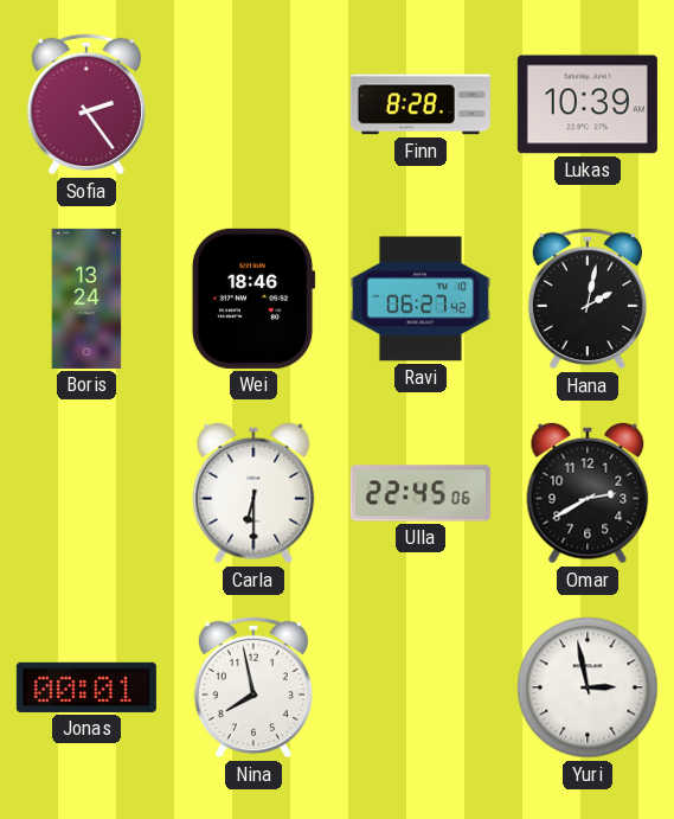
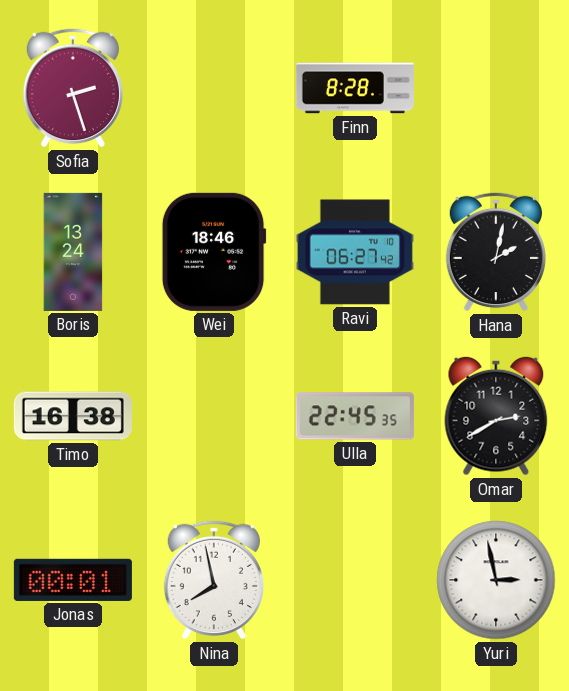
Sofia: 2:24 -> 2:27 (73, 88)
Lukas: 10:39 -> none (588, 104)
Timo: none -> 16:38 (73, 416)
Carla: 6:30 -> none (253, 493)
Ulla: 22:45:06 -> 22:45:35 (355, 416)
